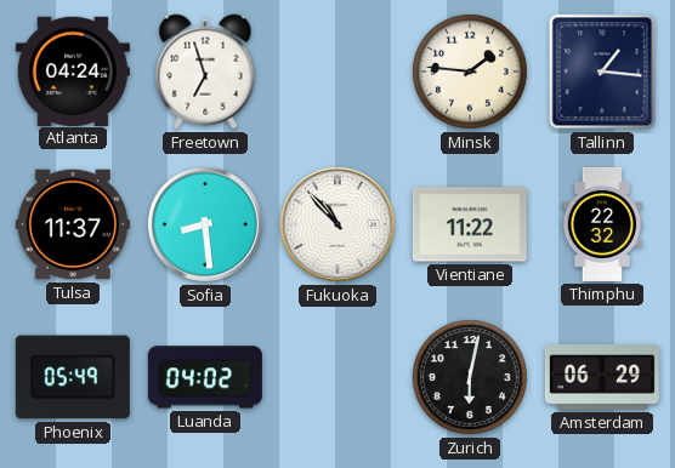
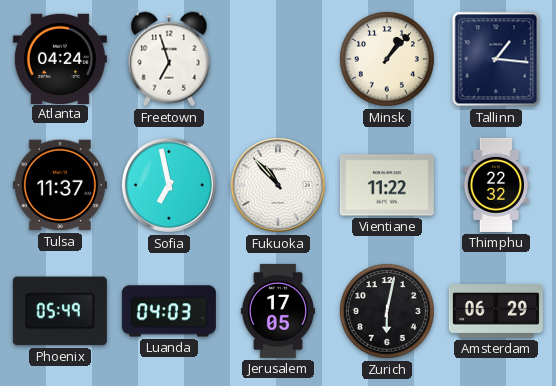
Minsk: 1:46 -> 1:07 (387, 59)
Sofia: 8:29 -> 6:58 (169, 185)
Luanda: 04:02 -> 04:03 (169, 311)
Jerusalem: none -> 17:05 (277, 311)
